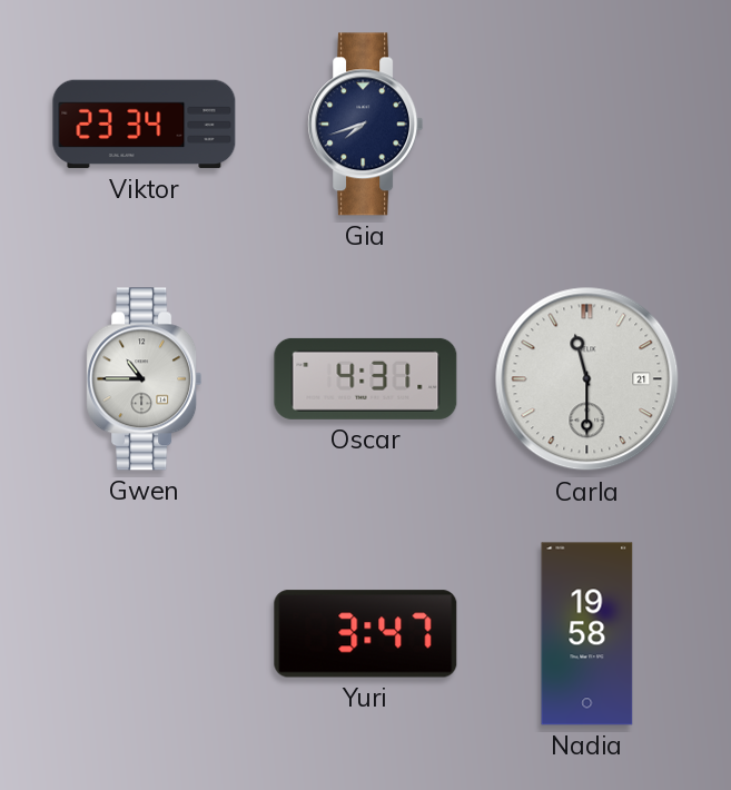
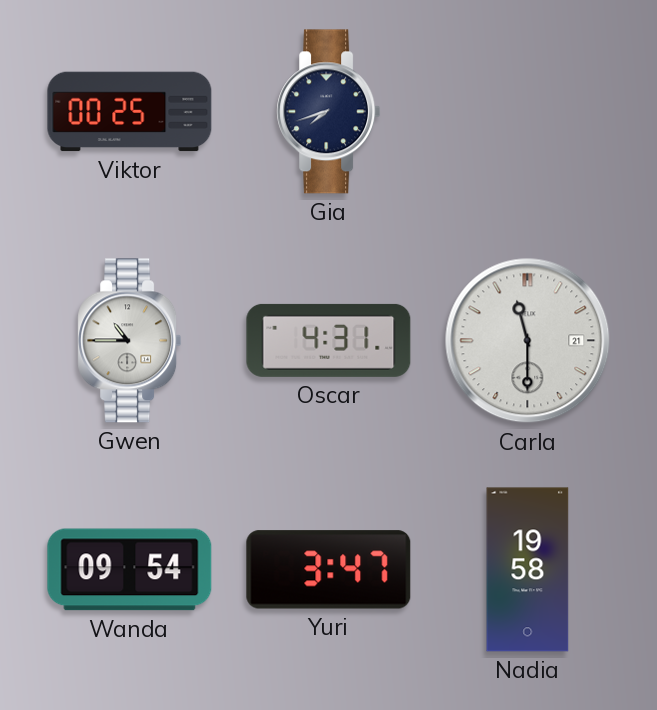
Viktor: 23:34 -> 00:25 (130, 112)
Wanda: none -> 09:54 (130, 570)
